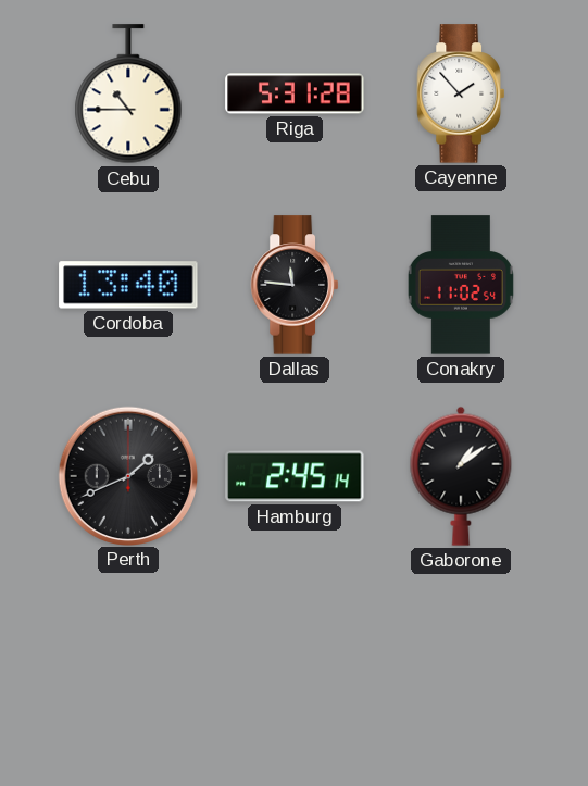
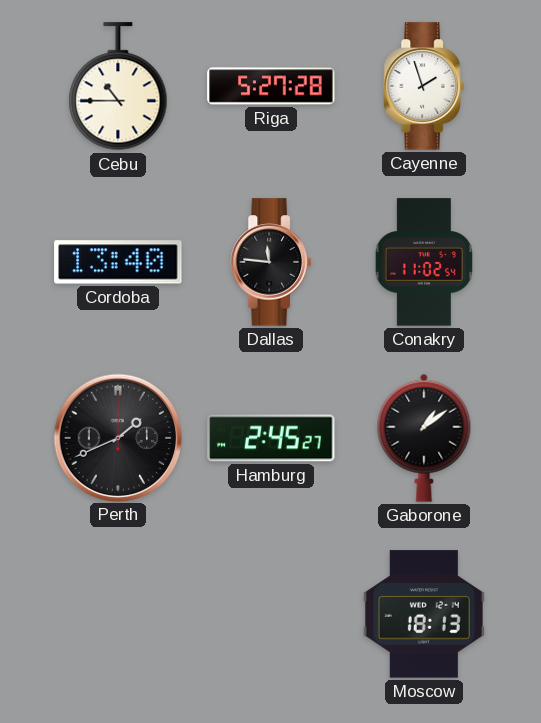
Riga: 5:31 -> 5:27 (271, 86)
Cayenne: 1:53 -> 1:57 (424, 86)
Hamburg: 2:45:14 -> 2:45:27 (271, 438)
Moscow: none -> 18:13 (424, 614)
